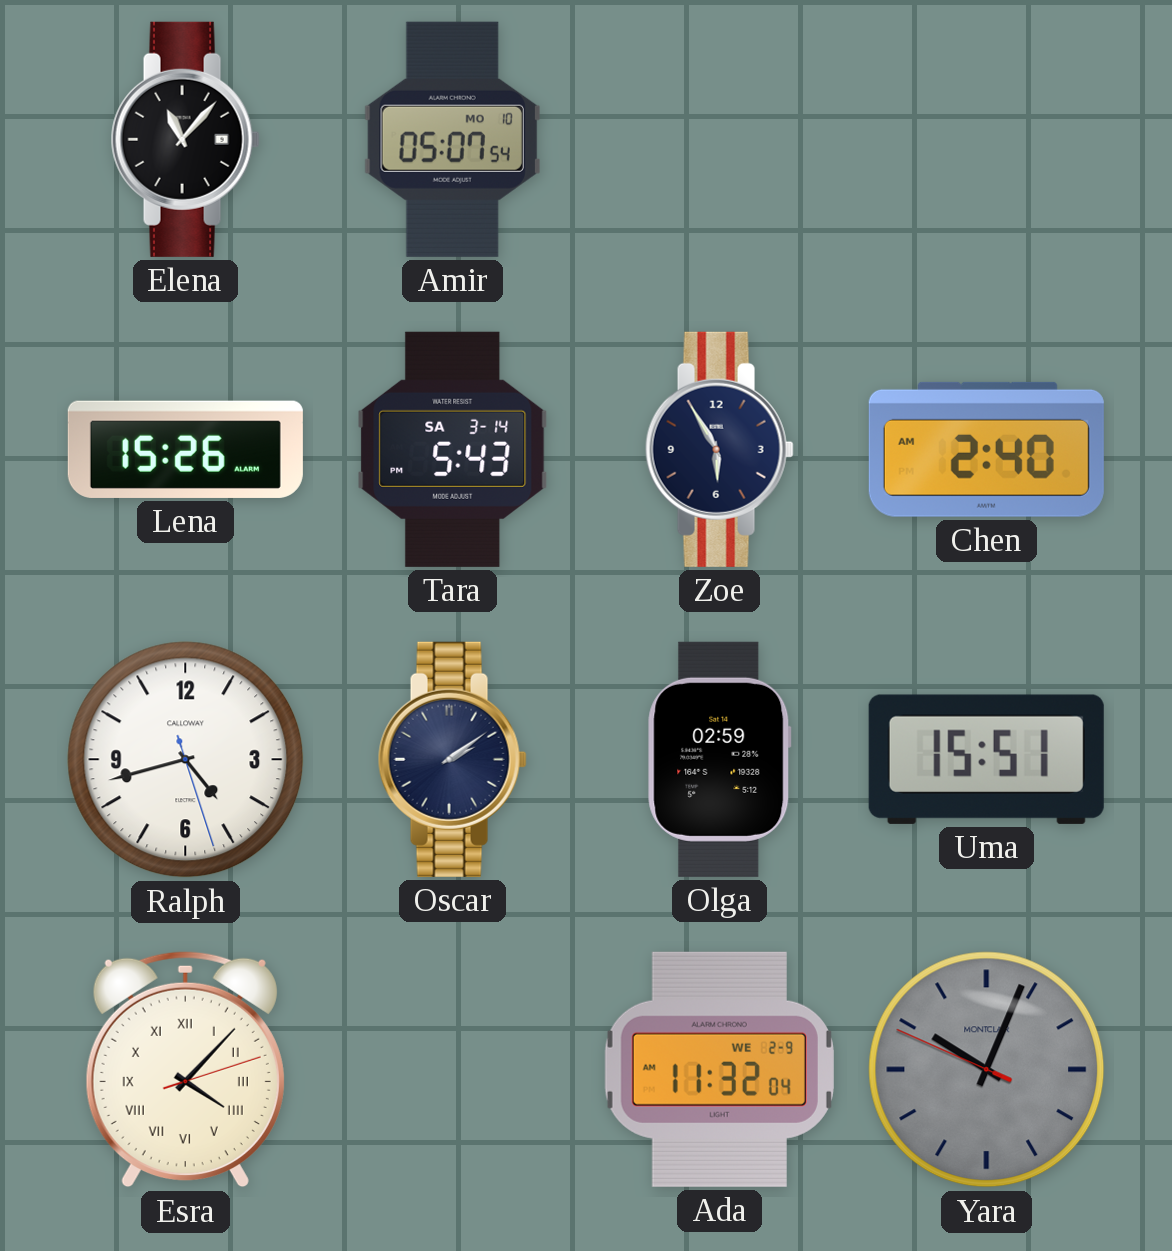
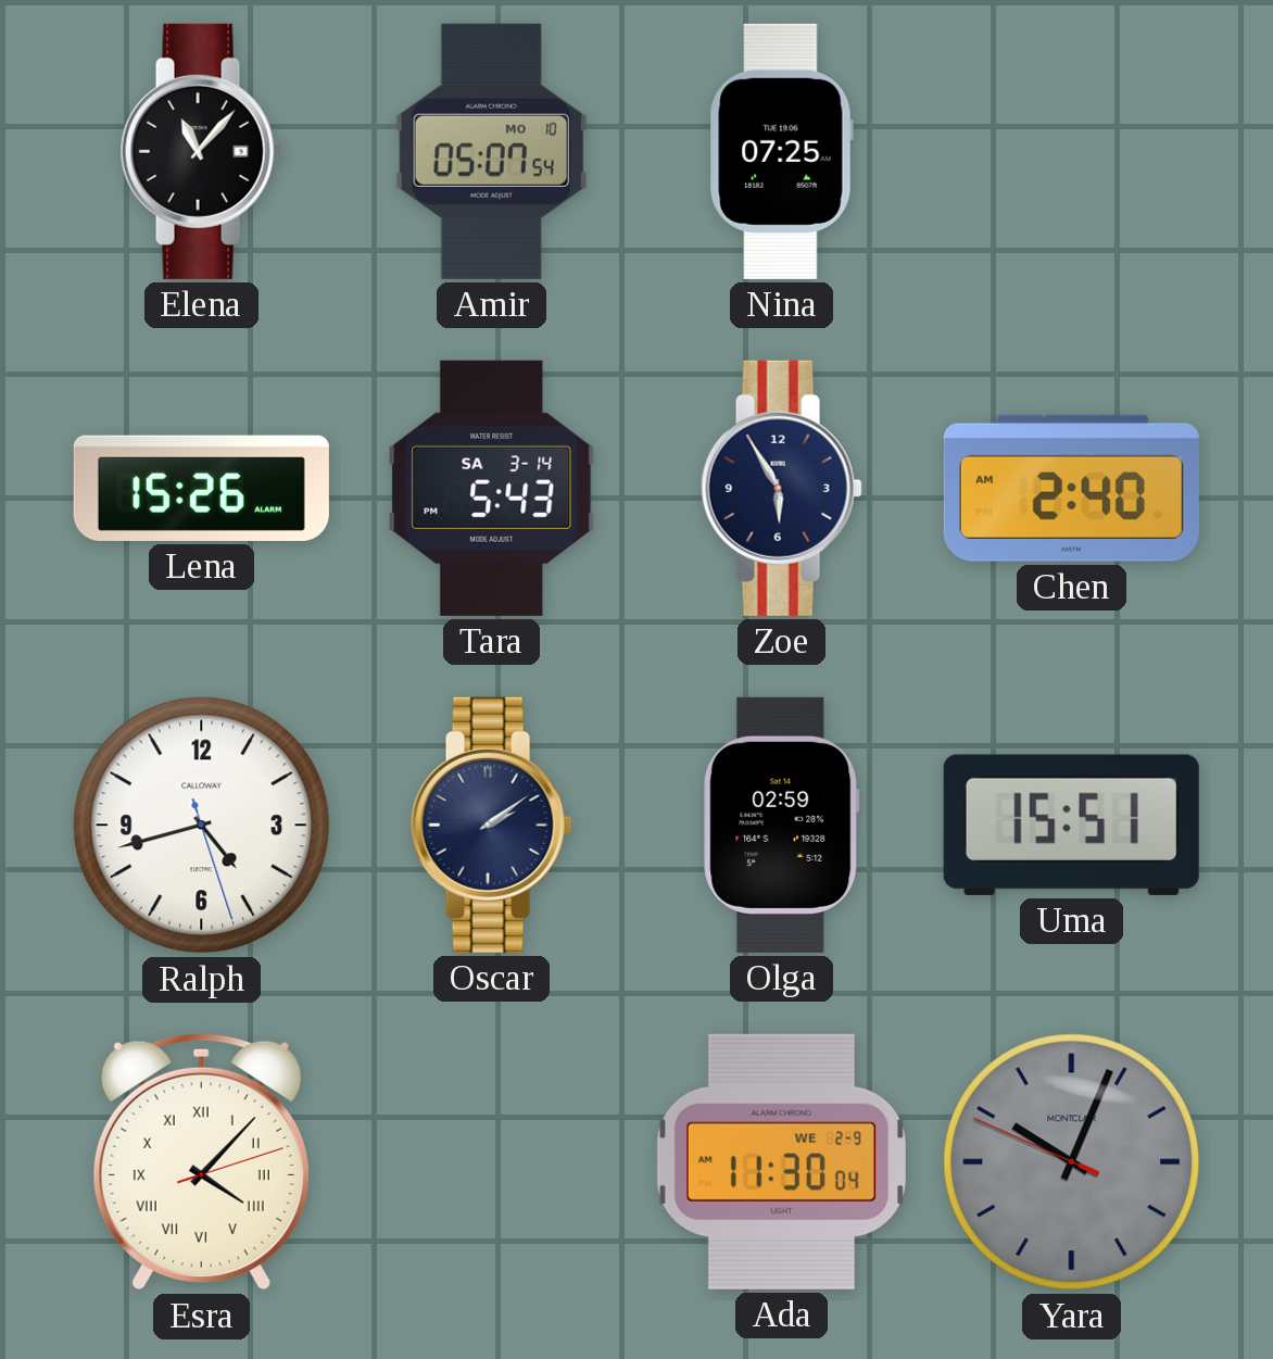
Nina: none -> 07:25 (781, 151)
Ada: 11:32 -> 11:30 (781, 1161)
